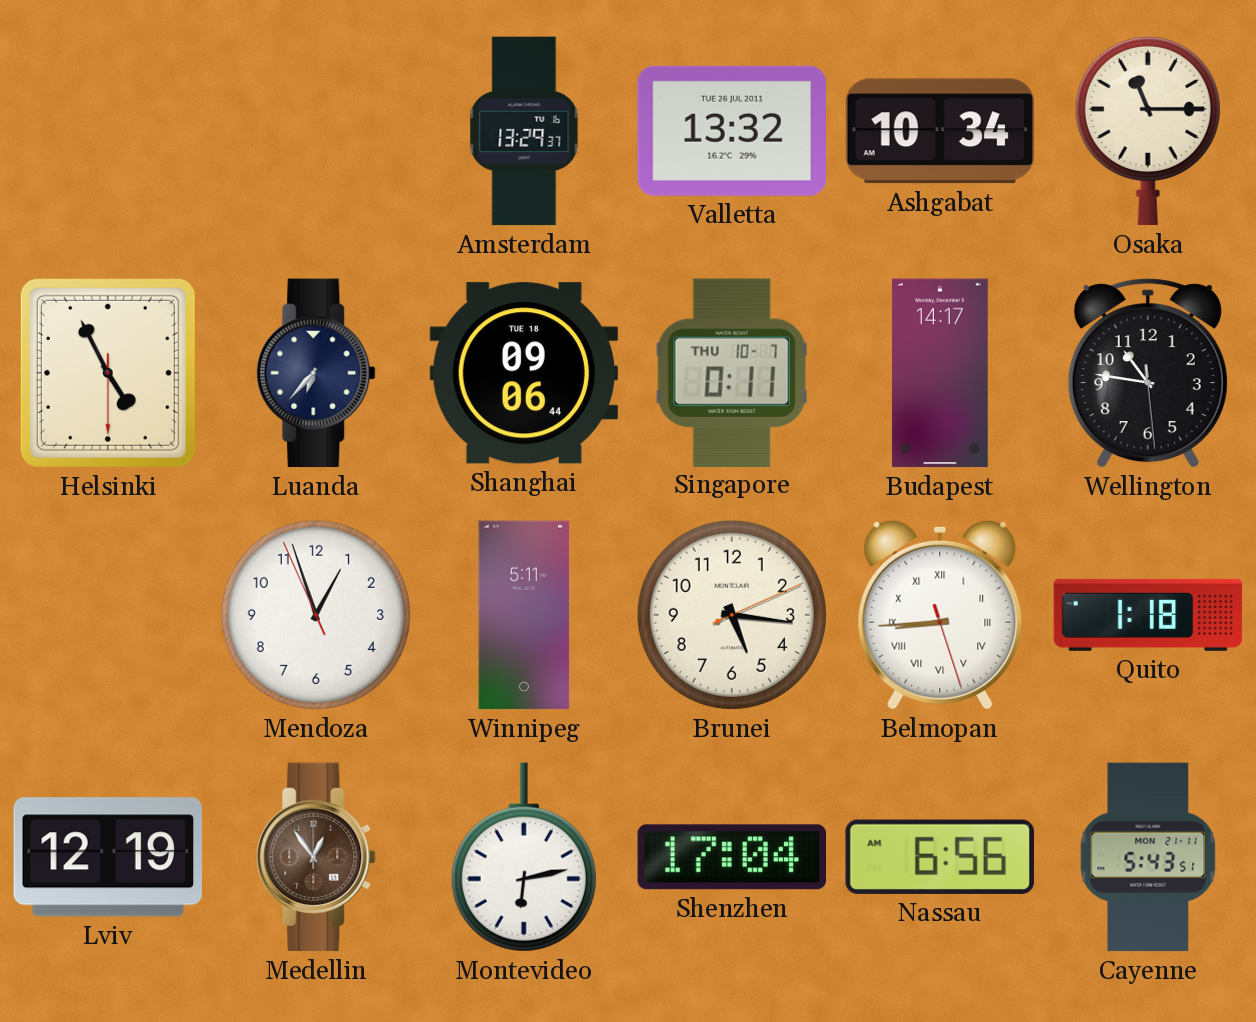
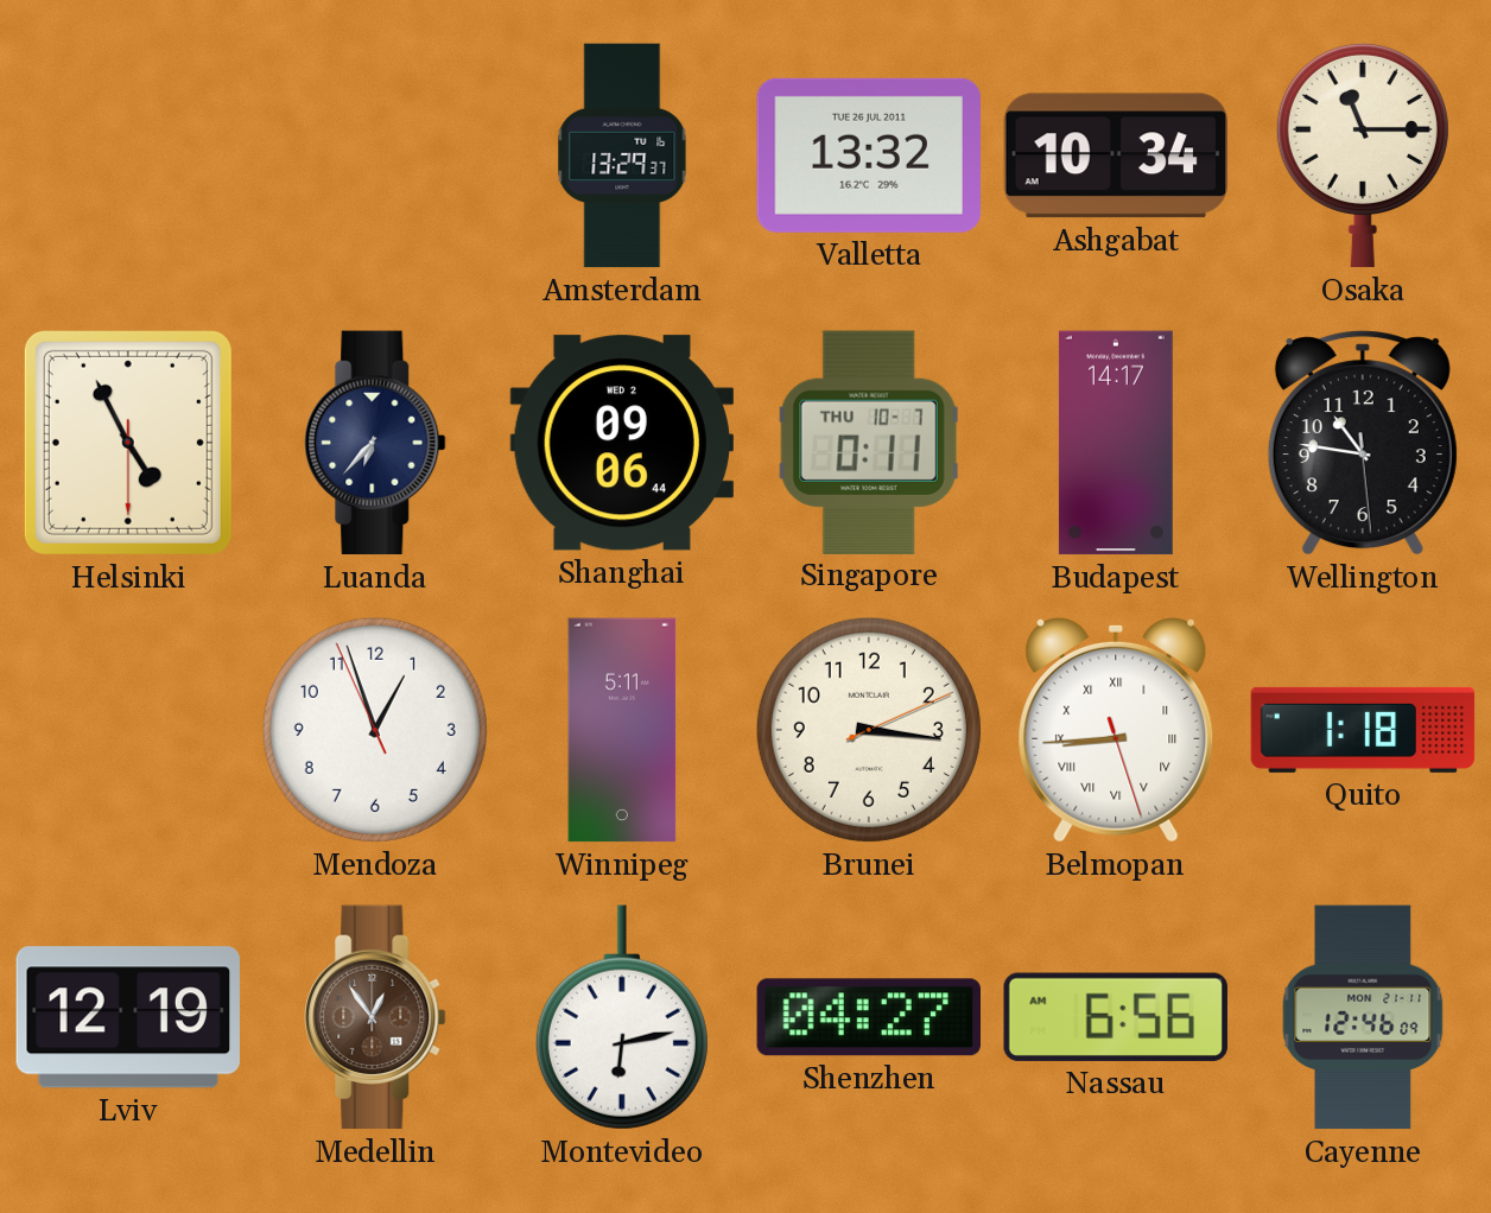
Shanghai date: TUE 18 -> WED 2 (621, 443)
Brunei: 5:16 -> 3:16 (869, 730)
Shenzhen: 17:04 -> 04:27 (868, 1017)
Cayenne: 5:43 -> 12:46 (1363, 1017)
